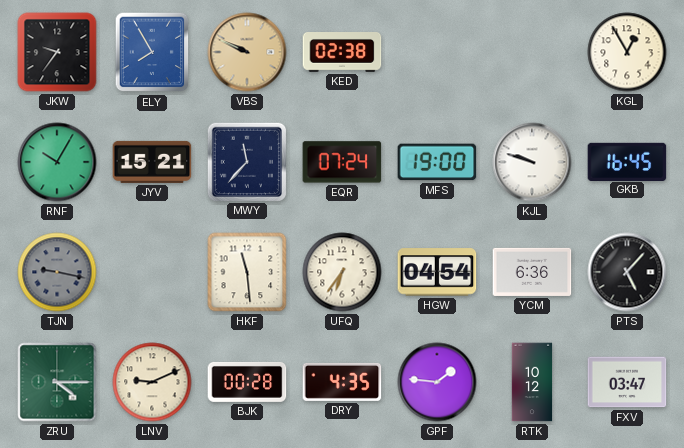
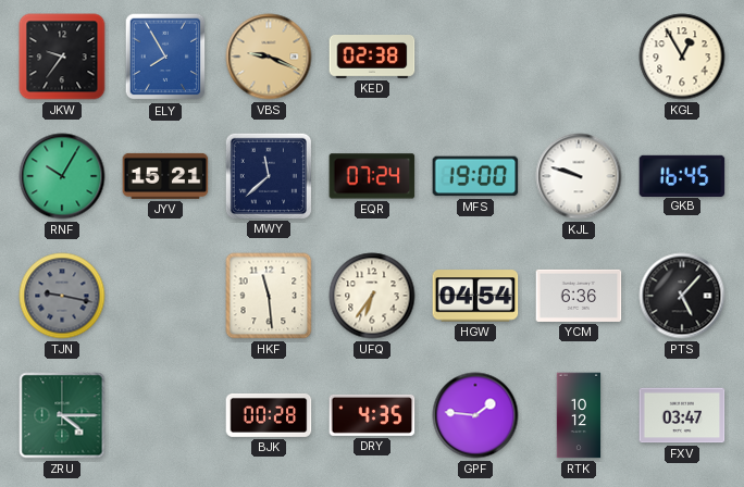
VBS: 9:49 -> 9:19 (269, 57)
MWY: 11:37 -> 11:38 (268, 175)
LNV: 9:11 -> none (152, 382)
